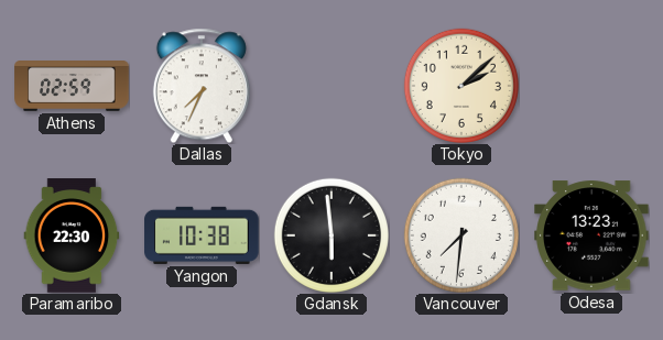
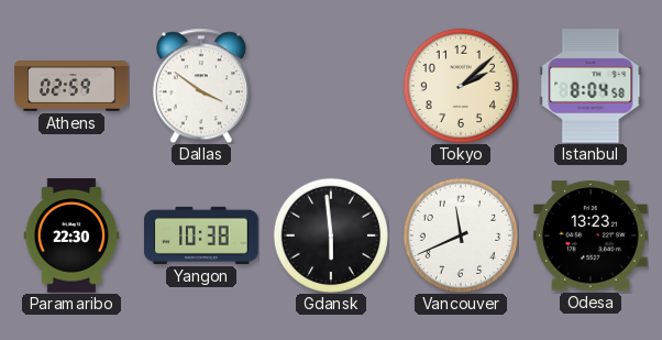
Dallas: 7:34 -> 3:51 (201, 86)
Istanbul: none -> 8:04 (591, 86)
Vancouver: 7:31 -> 11:41 (461, 235)
